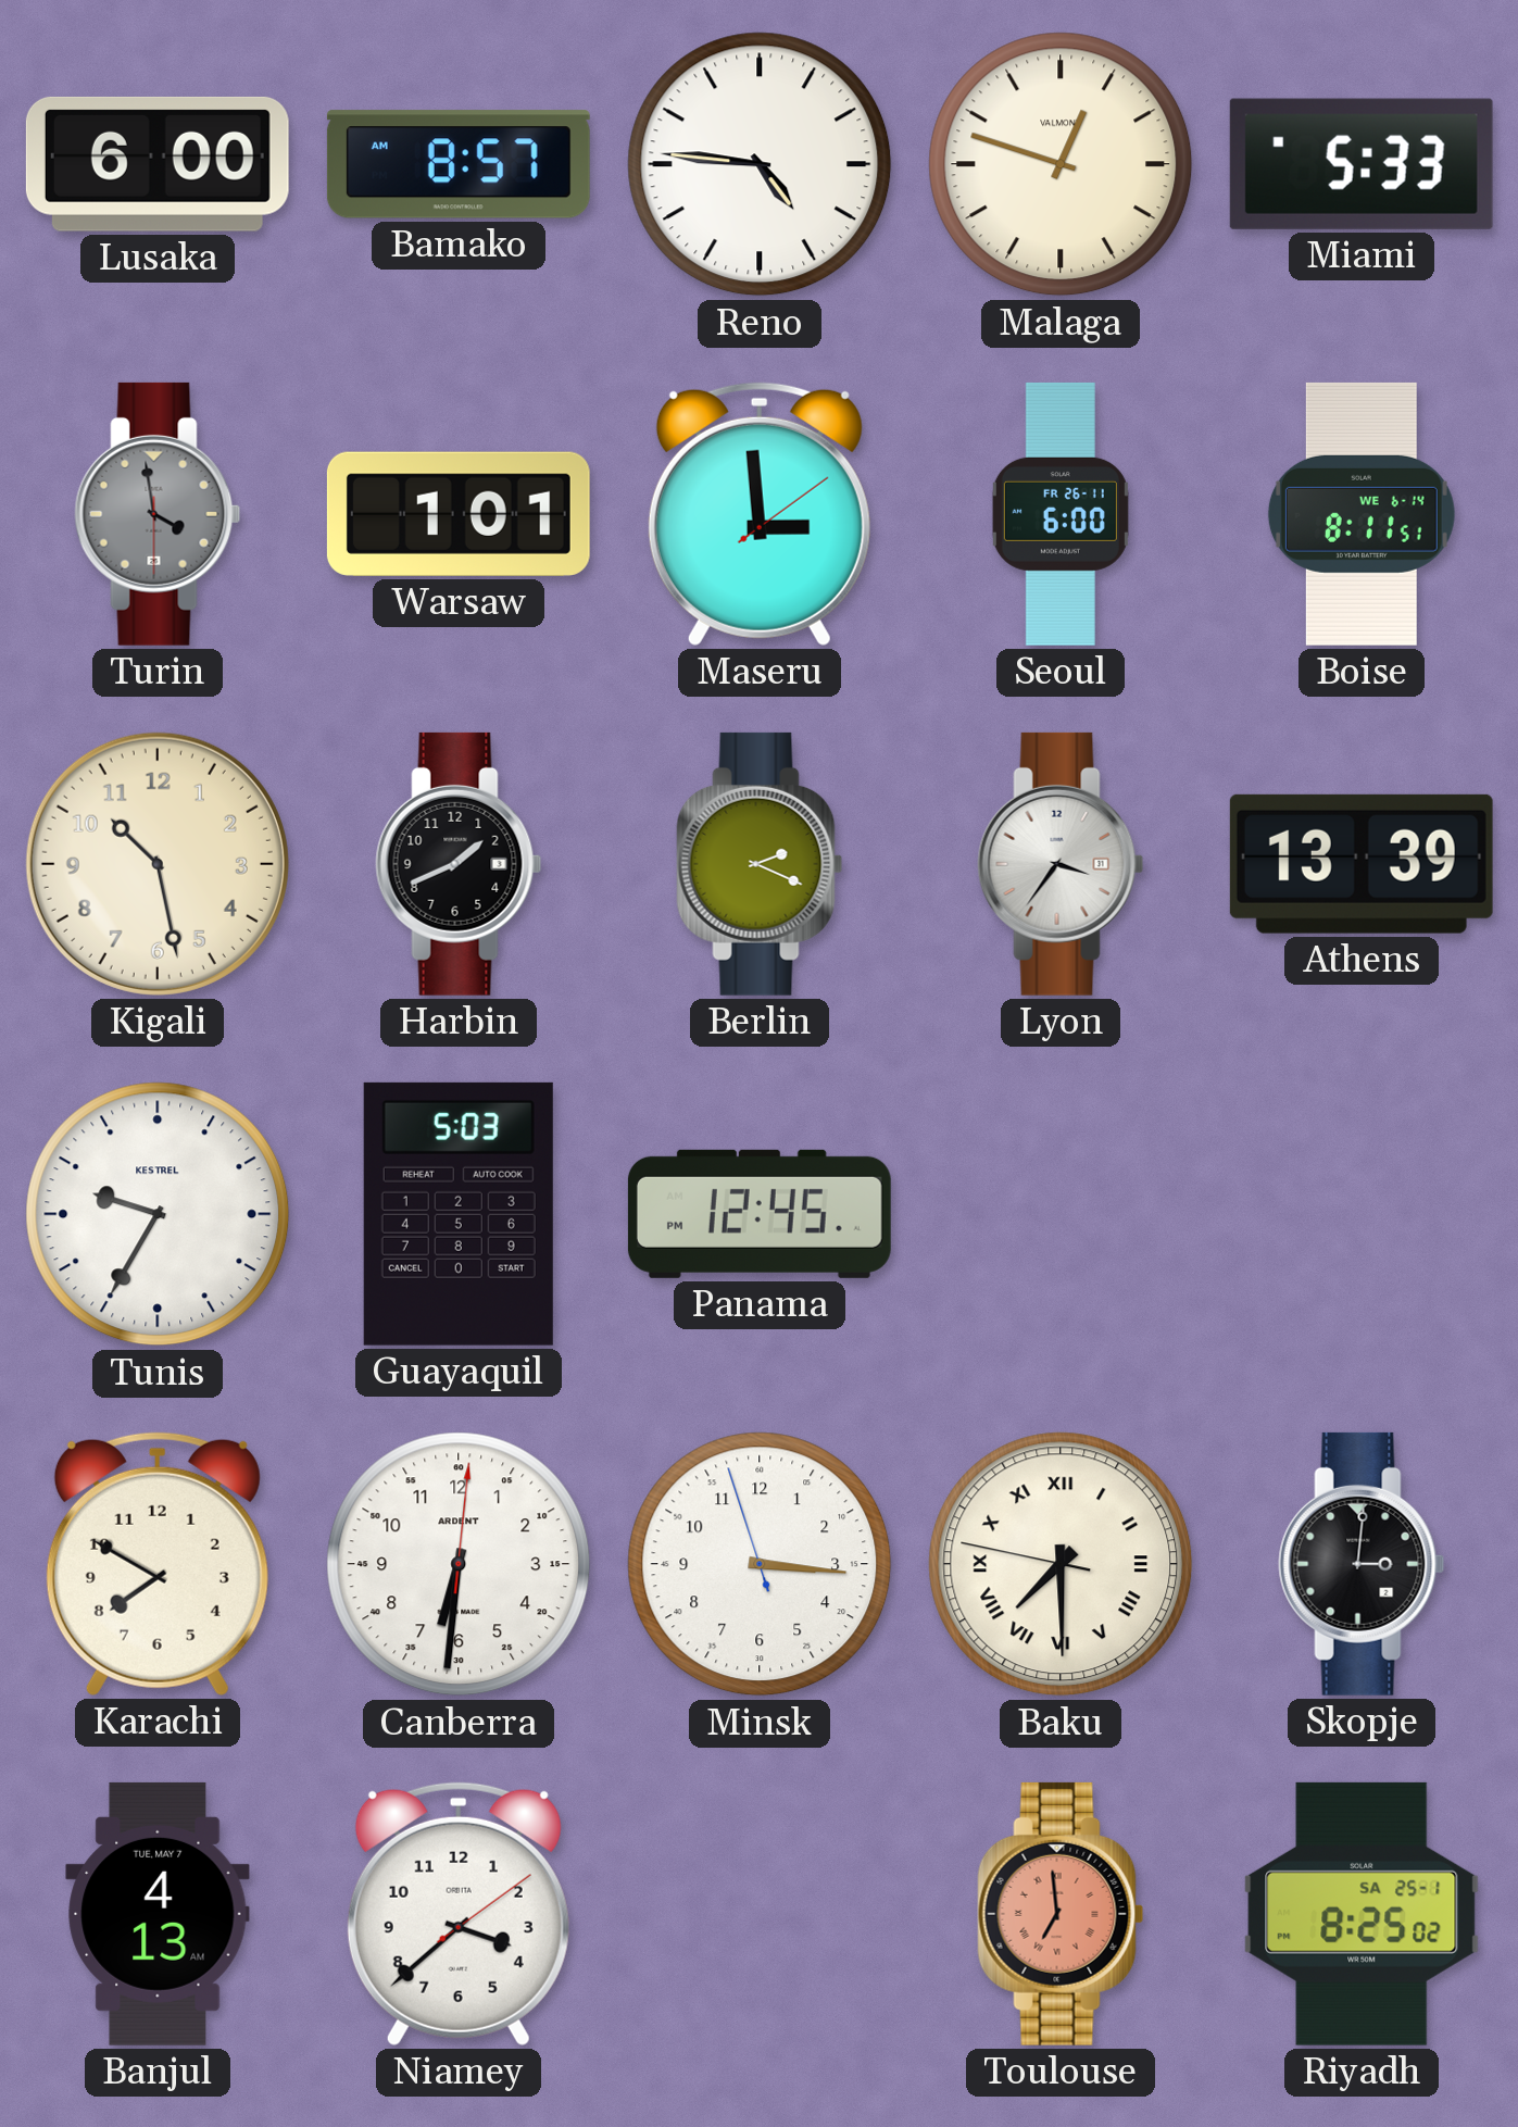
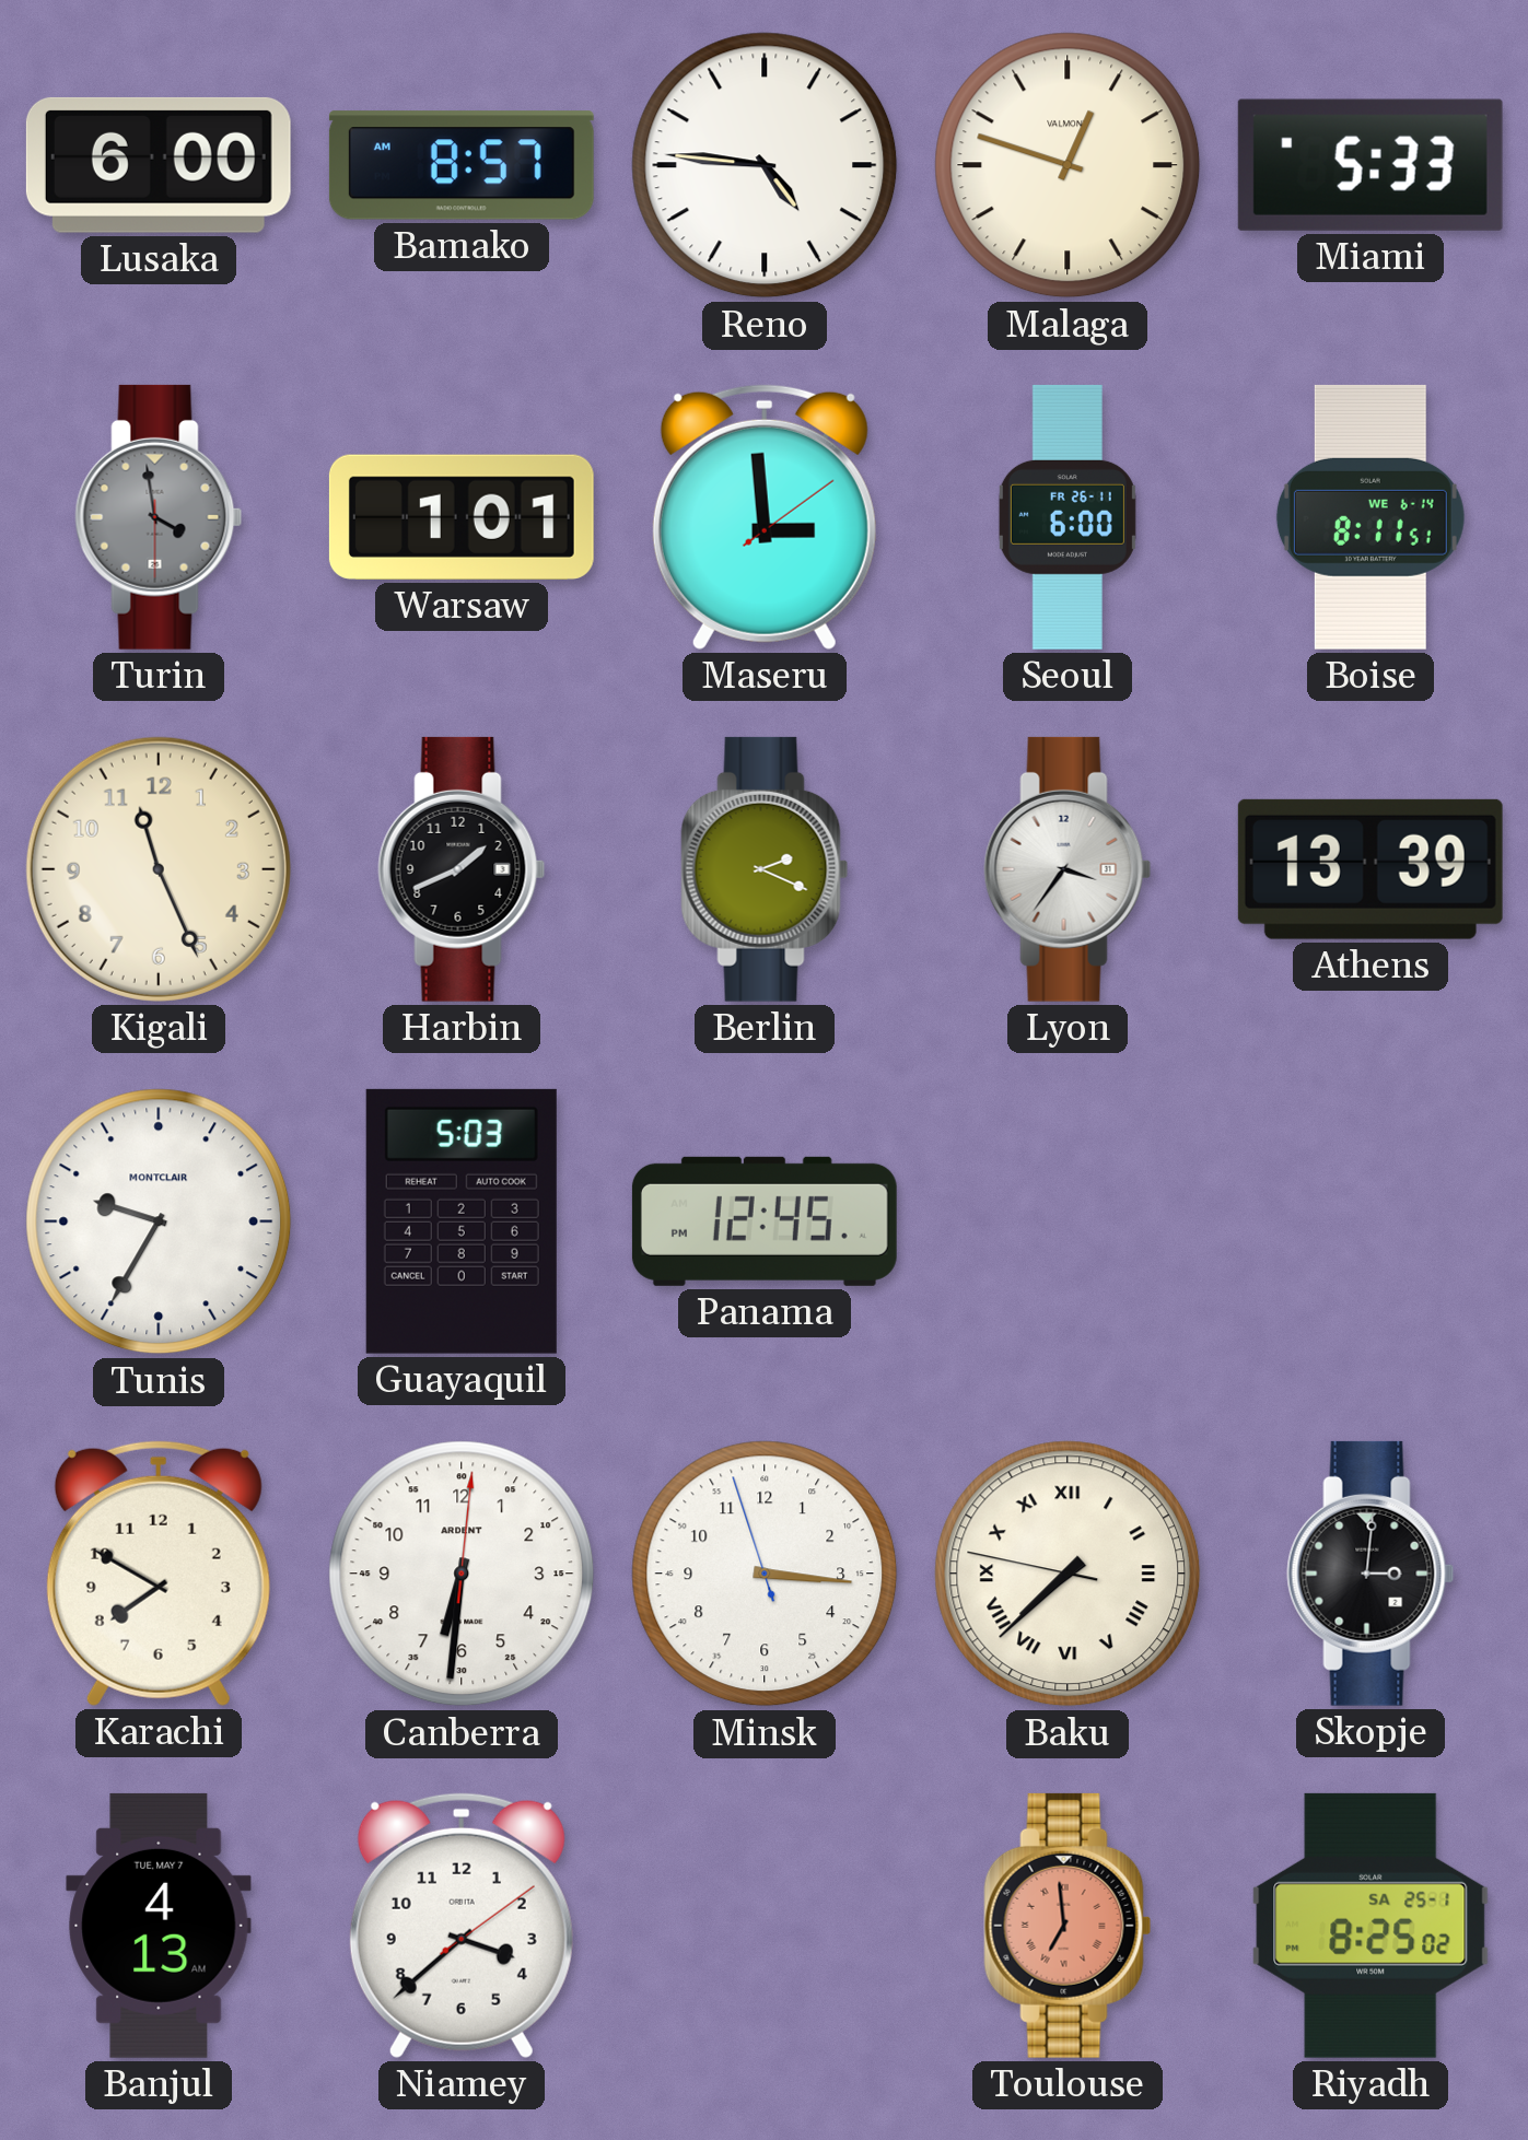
Kigali: 10:28 -> 11:26 (159, 869)
Tunis brand: KESTREL -> MONTCLAIR (159, 1221)
Baku: 7:29 -> 7:37 (1068, 1574)
